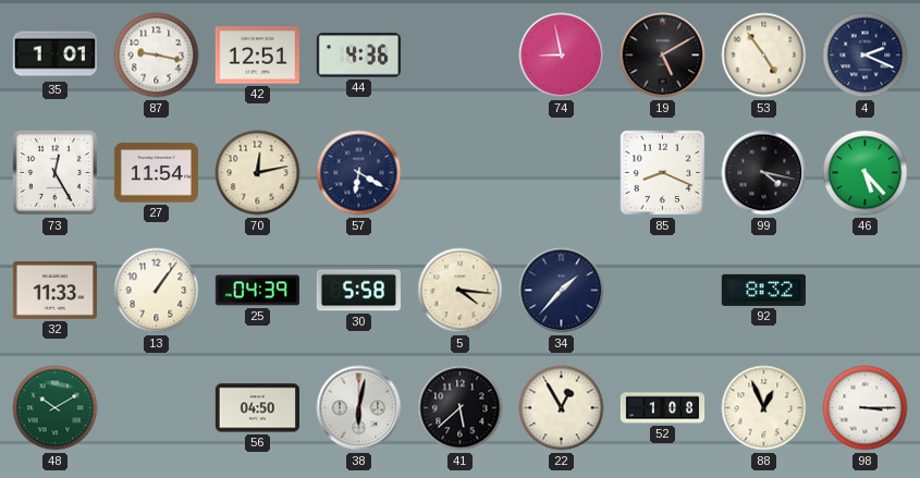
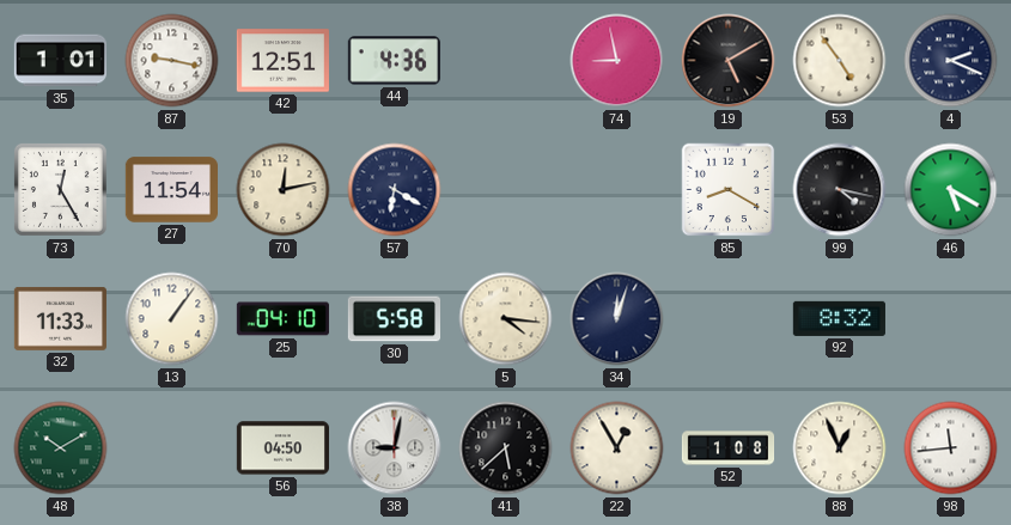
85: 8:19 -> 8:20 (729, 190)
46: 5:23 -> 5:20 (951, 190)
25: 04:39 -> 04:10 (282, 319)
34: 1:37 -> 12:03 (617, 319)
38: 6:02 -> 9:02 (395, 448)
98: 3:15 -> 11:44 (951, 448)
